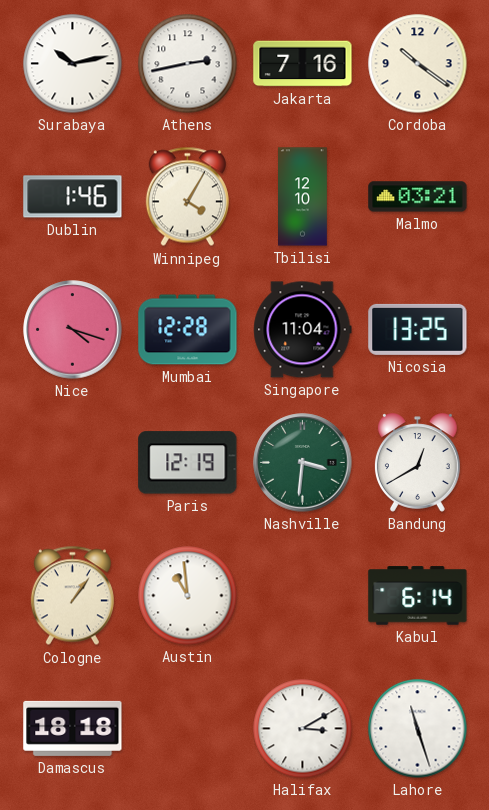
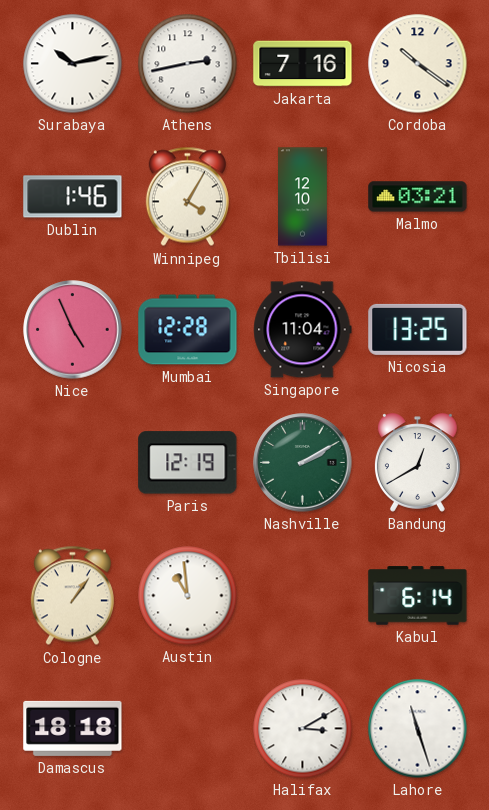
Nice: 4:18 -> 4:56 (73, 330)
Nashville: 3:31 -> 2:10 (303, 463)
